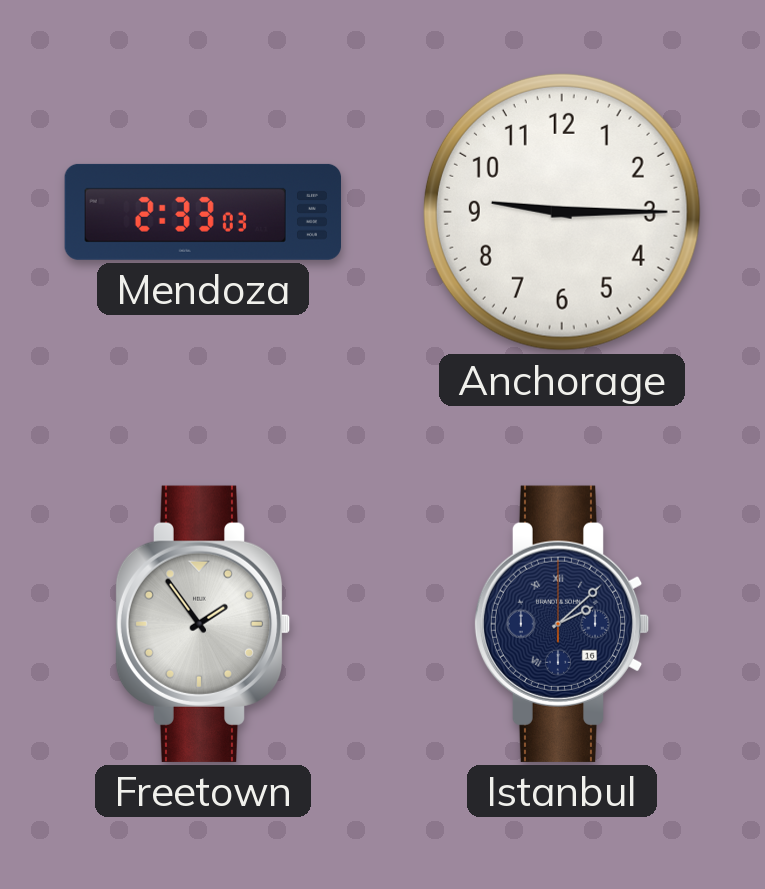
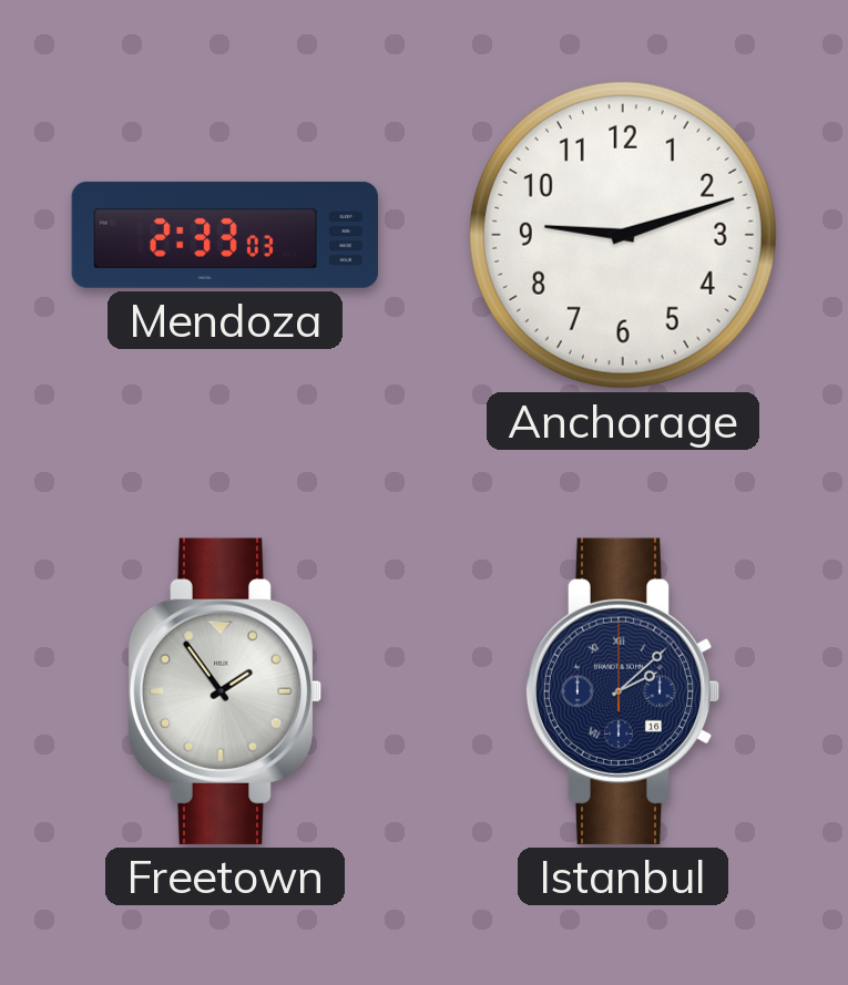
Anchorage: 9:15 -> 9:12 (623, 235)
